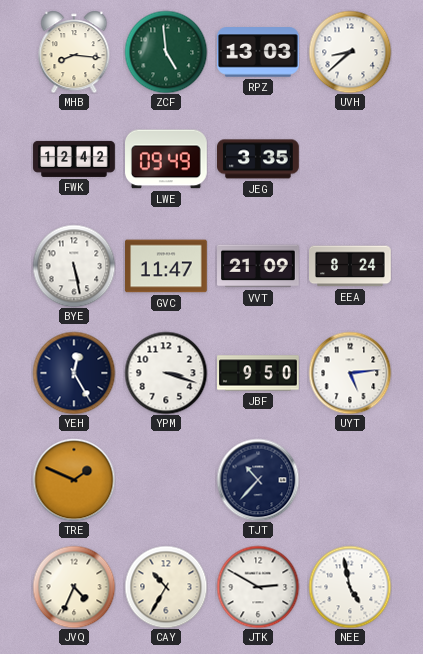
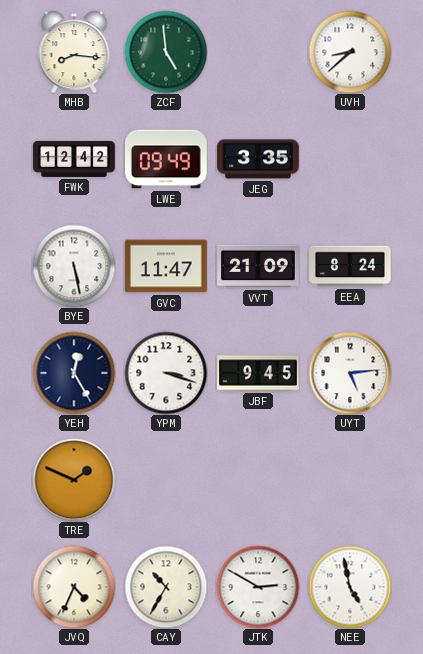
RPZ: 13:03 -> none (259, 52)
JBF: 9:50 -> 9:45 (258, 373)
TJT: 10:37 -> none (258, 480)
